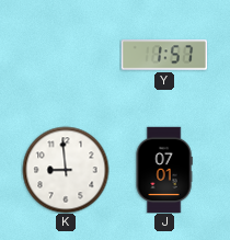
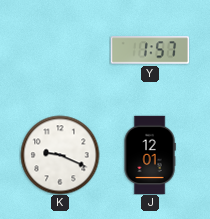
K: 8:59 -> 9:19 (60, 155)
J: 07:01 -> 12:01 (150, 155)
